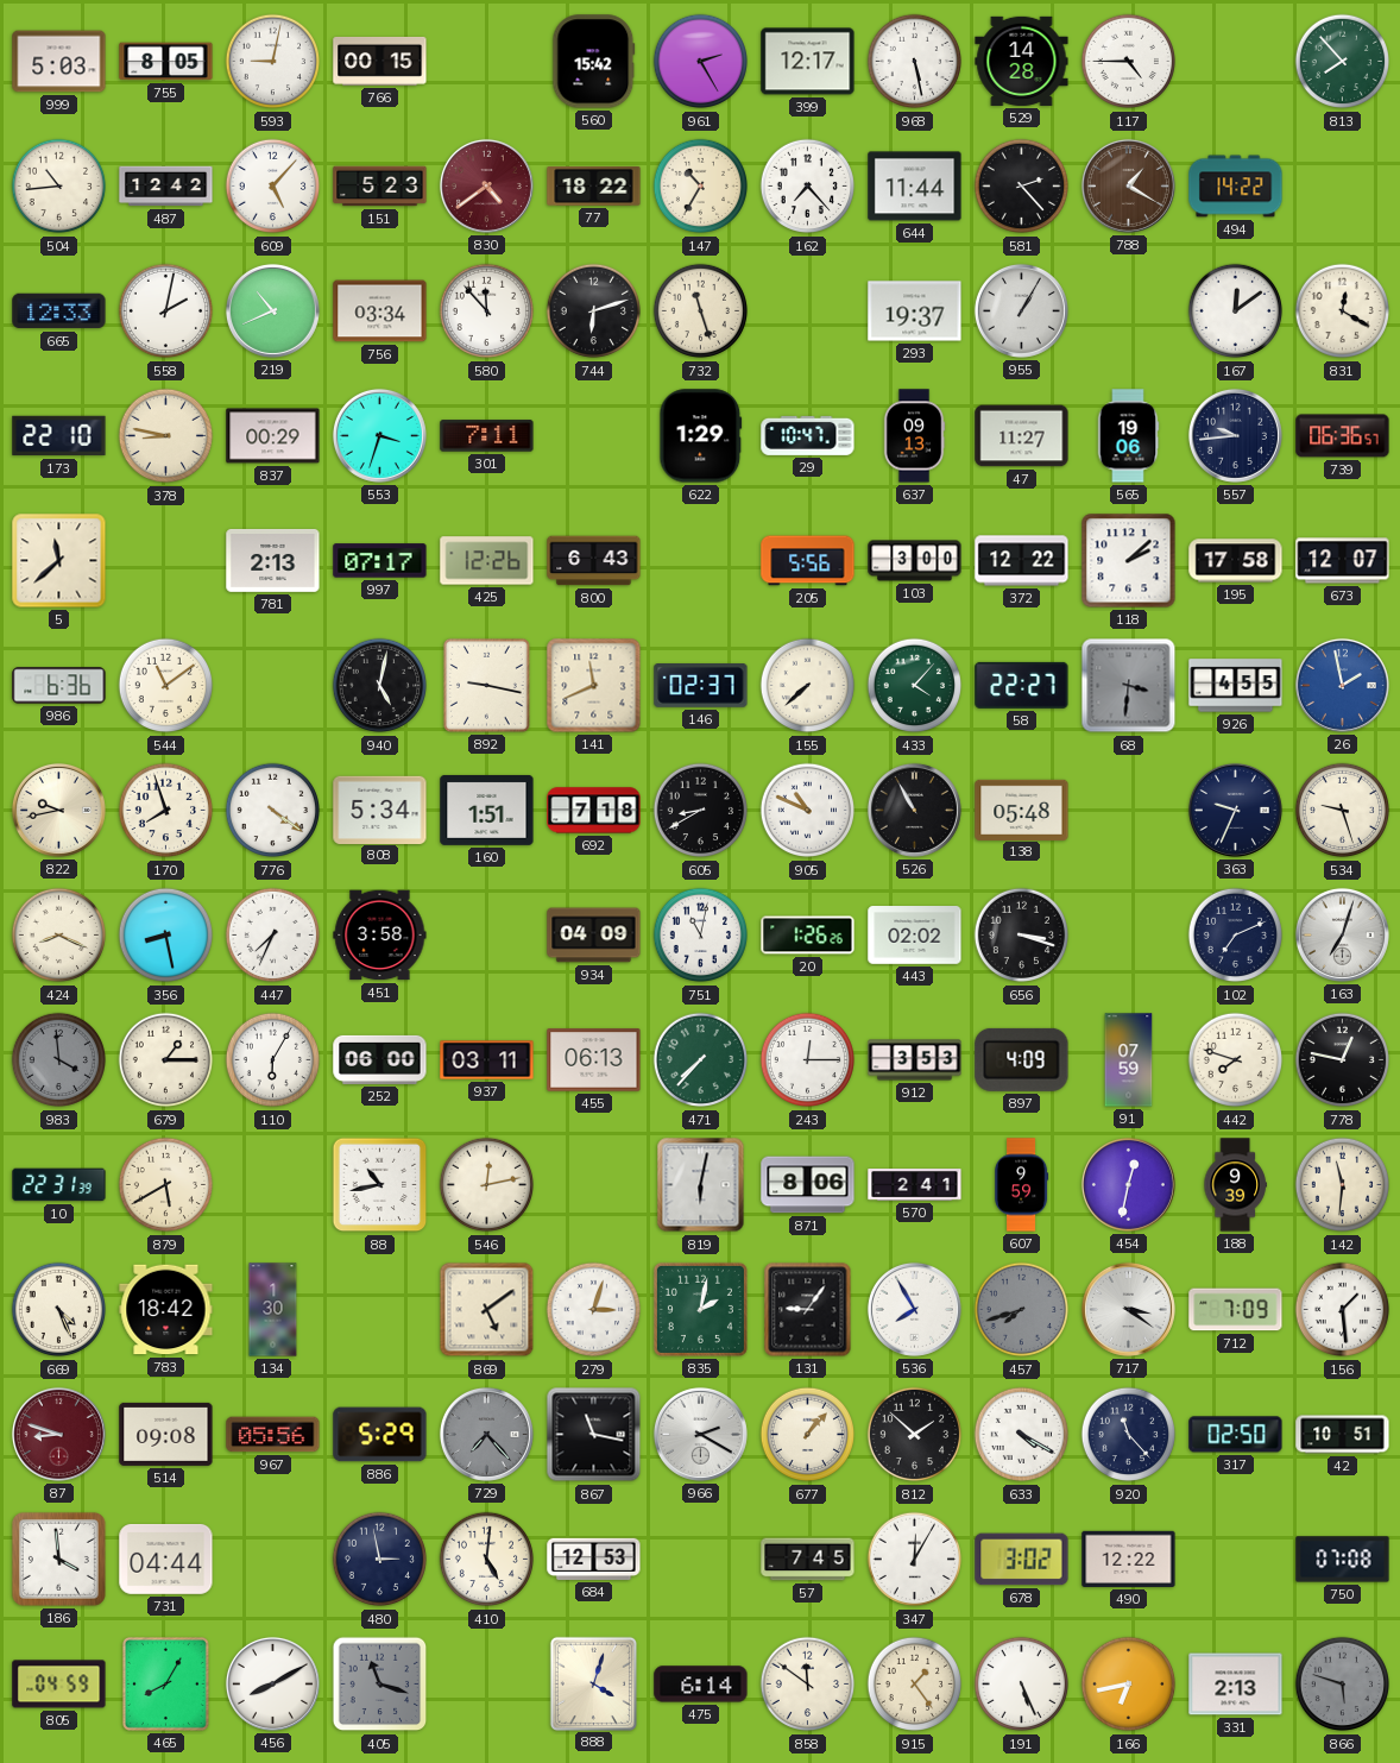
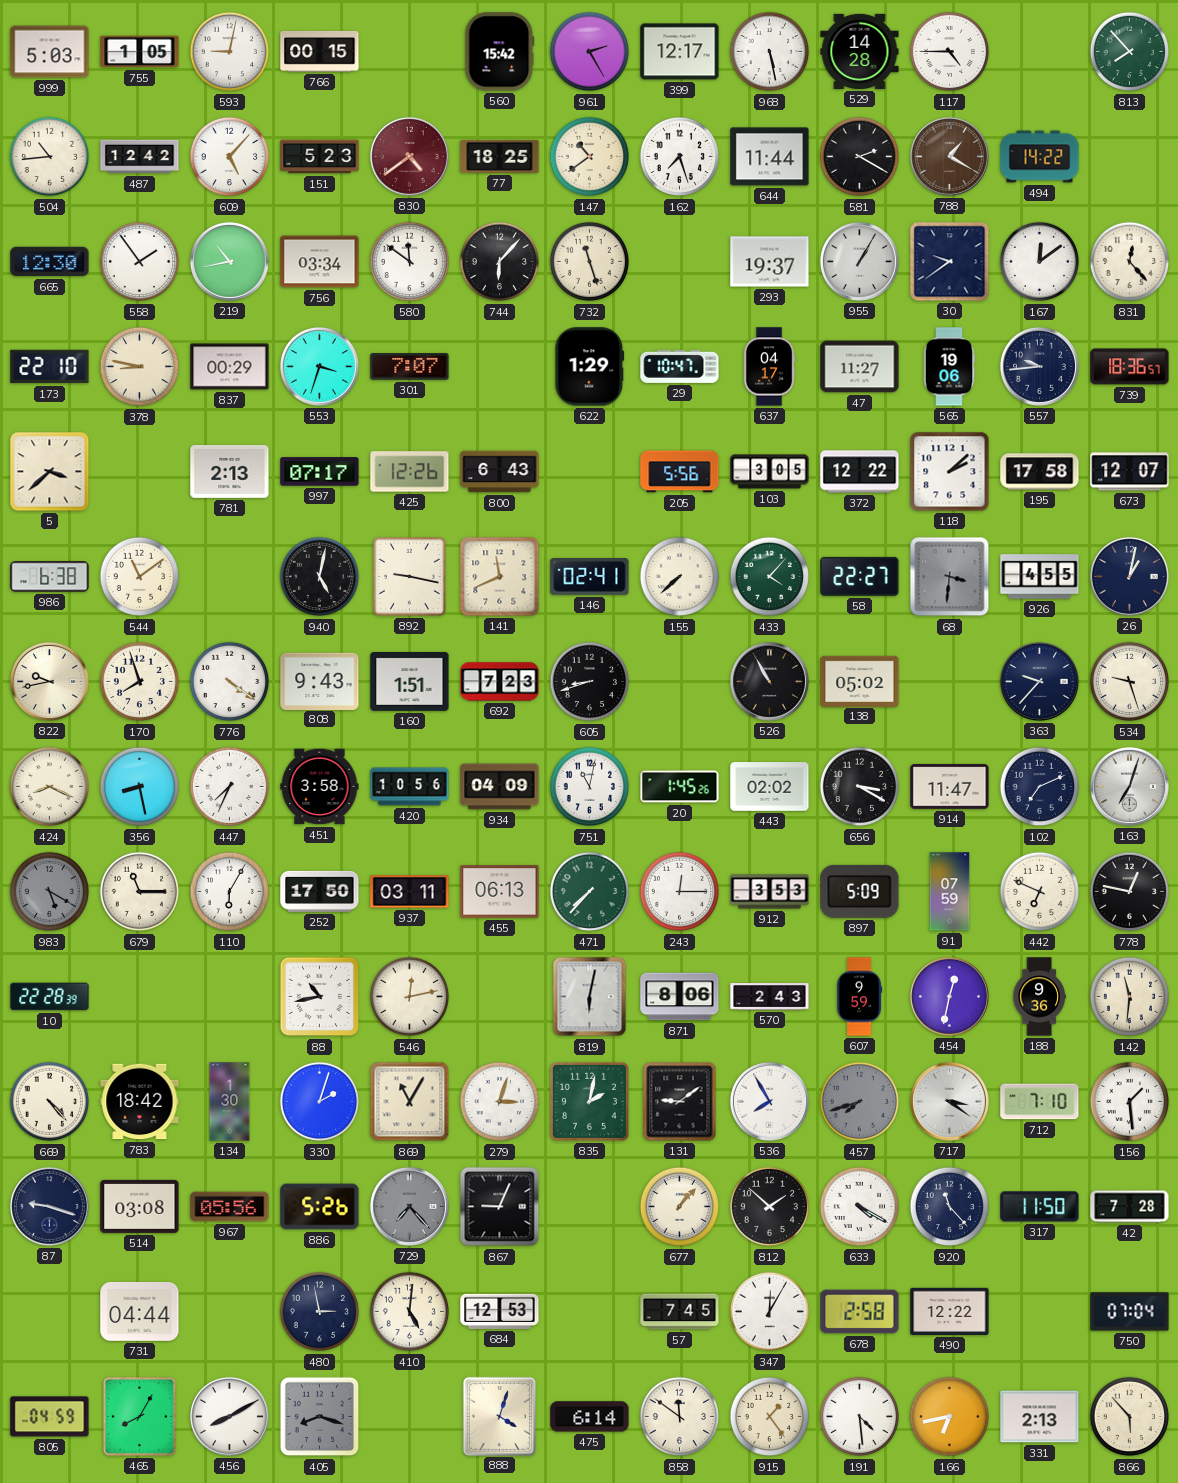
755: 8:05 -> 1:05 (140, 52)
77: 18:22 -> 18:25 (500, 156)
147: 10:35 -> 10:39 (590, 157)
162: 7:23 -> 7:27 (680, 157)
581: 2:23 -> 2:20 (860, 157)
665: 12:33 -> 12:30 (50, 262)
558: 2:02 -> 1:54 (140, 262)
219: 10:41 -> 10:43 (229, 261)
580: 11:53 -> 11:51 (410, 262)
744: 6:12 -> 6:07 (500, 262)
30: none -> 9:39 (950, 262)
831: 12:20 -> 12:23 (1130, 262)
301: 7:11 -> 7:07 (410, 367)
637: 09:13 -> 04:17 (769, 367)
739: 06:36 -> 18:36 (1130, 367)
5: 11:38 -> 3:38 (50, 472)
103: 3:00 -> 3:05 (770, 472)
986: 6:36 -> 6:38 (50, 577)
146: 02:37 -> 02:41 (590, 577)
26: 1:58 -> 1:02 (1129, 576)
26 dial: blue -> navy (1129, 576)
808: 5:34 -> 9:43 (320, 681)
692: 7:18 -> 7:23 (500, 682)
605: 8:40 -> 8:42 (590, 682)
905: 10:49 -> none (808, 811)
138: 05:48 -> 05:02 (860, 681)
363: 9:34 -> 9:37 (1039, 681)
420: none -> 10:56 (410, 787)
20: 1:26 -> 1:45 (680, 787)
656: 3:18 -> 3:20 (860, 787)
914: none -> 11:47 (950, 787)
983: 3:59 -> 5:20 (50, 892)
679: 1:15 -> 11:15 (140, 892)
252: 06:00 -> 17:50 (320, 891)
897: 4:09 -> 5:09 (860, 891)
442: 7:48 -> 6:49 (1040, 892)
10: 22:31 -> 22:28 (50, 997)
879: 5:40 -> none (166, 1185)
570: 2:41 -> 2:43 (770, 997)
188: 9:39 -> 9:36 (1039, 997)
669: 4:26 -> 4:23 (50, 1102)
330: none -> 2:03 (320, 1102)
869: 5:09 -> 11:05 (410, 1102)
131: 9:06 -> 9:09 (680, 1102)
712: 7:09 -> 7:10 (1040, 1102)
87: 8:48 -> 9:18 (49, 1206)
87 dial: burgundy -> navy (49, 1206)
514: 09:08 -> 03:08 (140, 1206)
886: 5:29 -> 5:26 (320, 1207)
867: 11:17 -> 9:04 (500, 1207)
966: 2:20 -> none (700, 1434)
317: 02:50 -> 11:50 (1040, 1207)
42: 10:51 -> 7:28 (1130, 1207)
186: 3:59 -> none (58, 1559)
678: 3:02 -> 2:58 (860, 1312)
750: 07:08 -> 07:04 (1130, 1312)
405: 11:18 -> 8:18 (320, 1417)
191: 5:26 -> 4:29 (860, 1417)
866: 5:48 -> 5:53 (1130, 1417)
866 dial: grey -> cream (1130, 1417)
